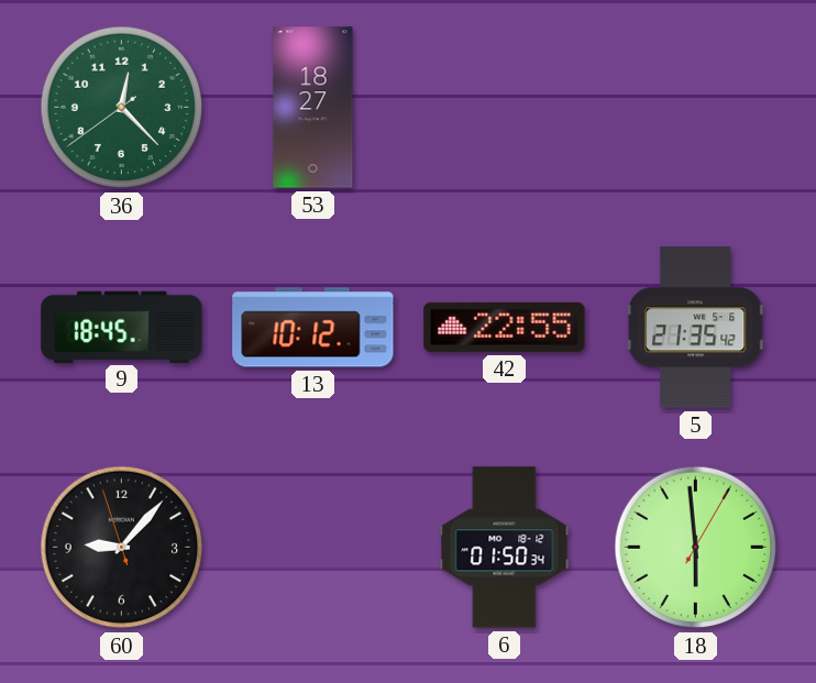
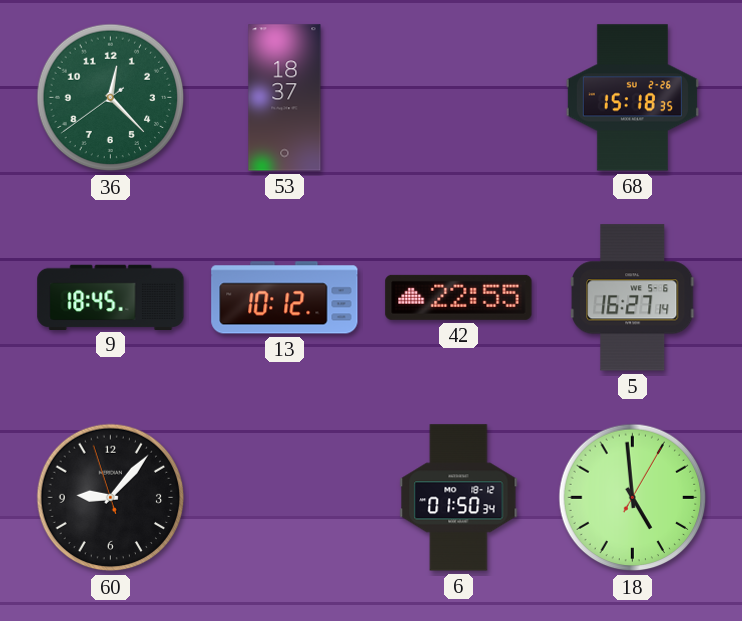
53: 18:27 -> 18:37 (285, 98)
68: none -> 15:18 (632, 98)
5: 21:35 -> 16:27 (633, 298)
18: 5:59 -> 4:59 (633, 498)
